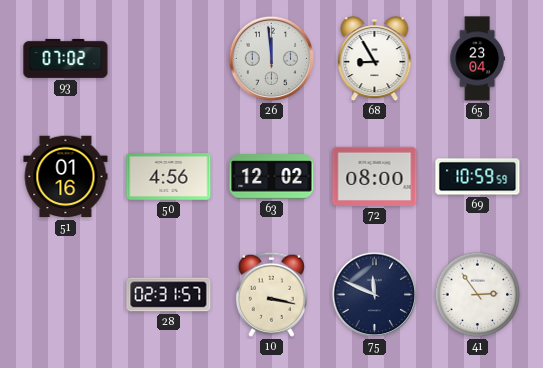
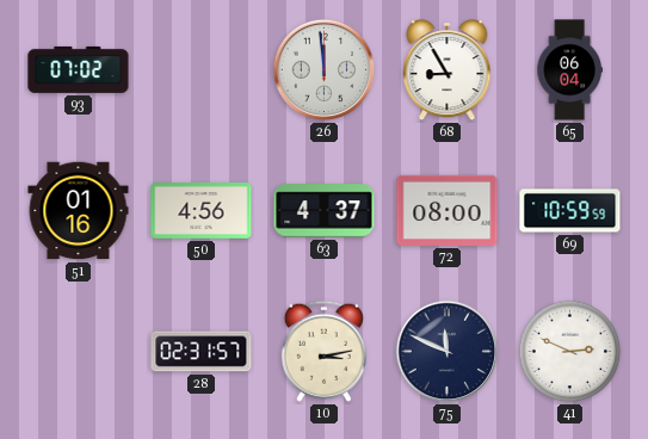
65: 23:04 -> 06:04 (569, 70)
63: 12:02 -> 4:37 (325, 211)
10: 3:17 -> 3:13 (323, 351)
41: 2:54 -> 2:49 (570, 352)
